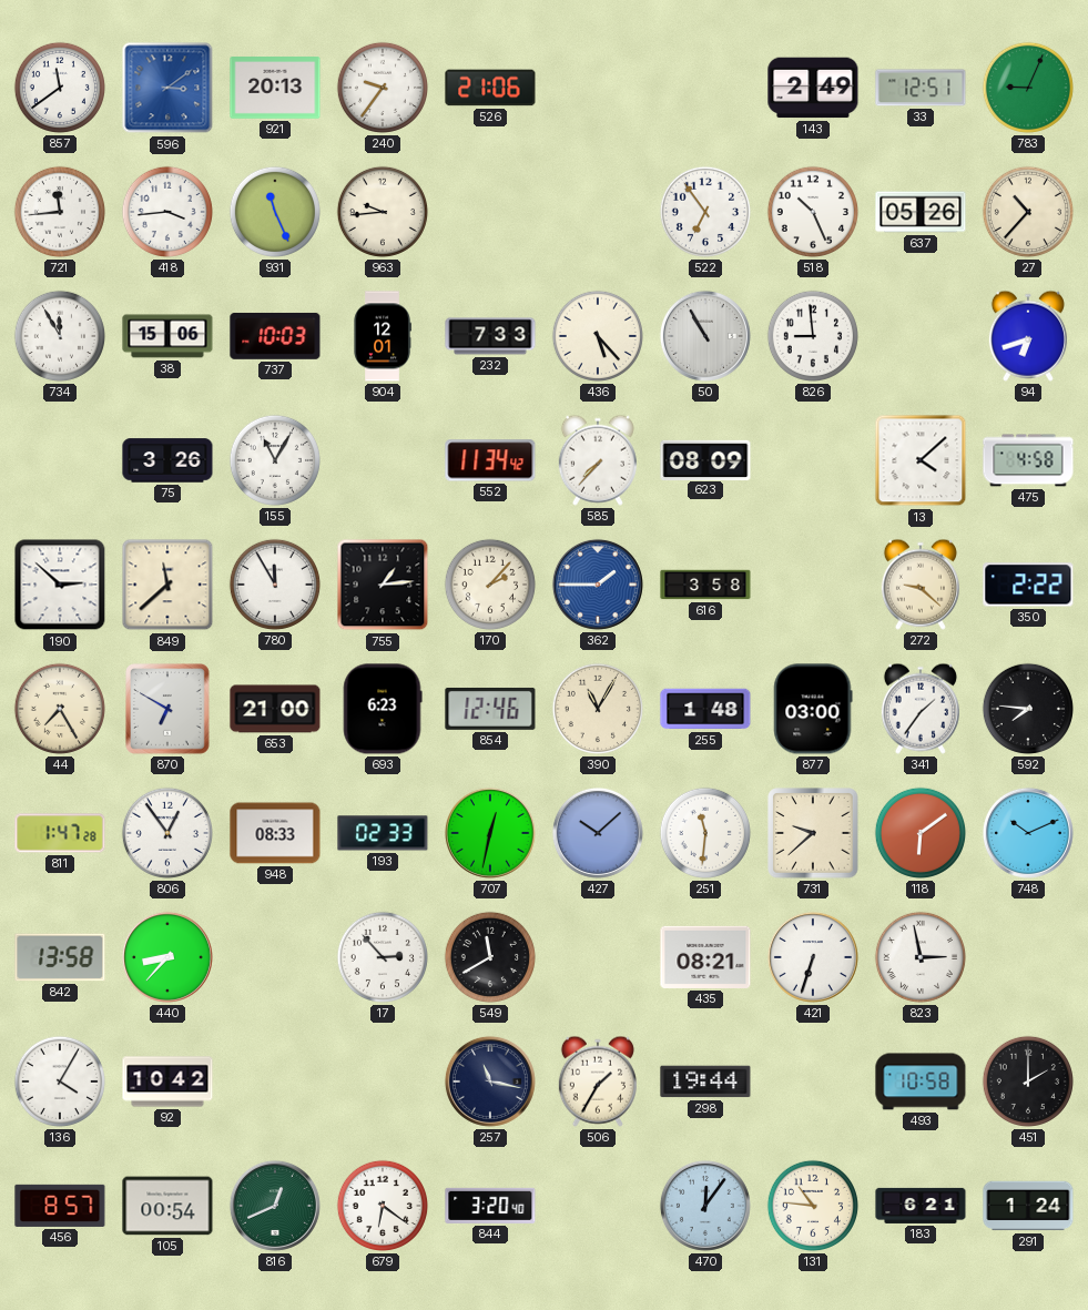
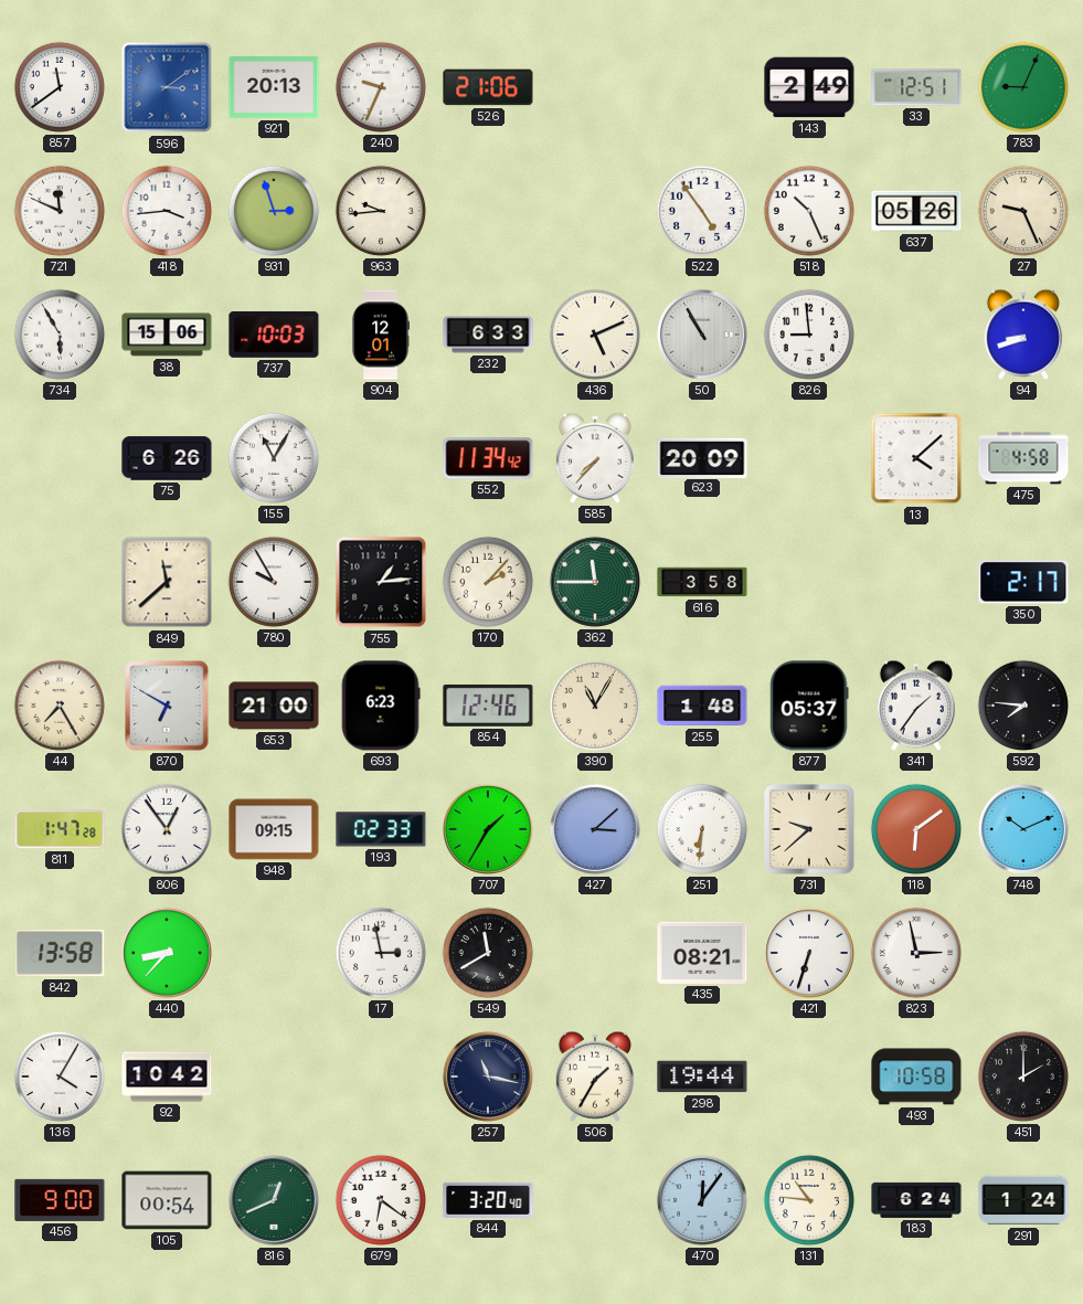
240: 9:36 -> 9:34 (381, 87)
721: 11:44 -> 11:49 (60, 211)
931: 11:26 -> 2:57 (274, 211)
522: 6:54 -> 4:54 (702, 211)
27: 10:37 -> 9:26 (1023, 211)
734: 11:55 -> 5:55 (60, 335)
232: 7:33 -> 6:33 (488, 335)
436: 5:23 -> 5:11 (595, 335)
94: 6:42 -> 8:42 (1023, 335)
75: 3:26 -> 6:26 (167, 458)
623: 08:09 -> 20:09 (702, 457)
190: 2:52 -> none (60, 585)
780: 11:55 -> 9:55 (274, 582)
362: 1:45 -> 11:45 (595, 582)
362 dial: blue -> green (595, 582)
272: 9:22 -> none (921, 585)
350: 2:22 -> 2:17 (1023, 582)
877: 03:00 -> 05:37 (809, 706)
948: 08:33 -> 09:15 (274, 829)
707: 12:32 -> 1:35 (488, 829)
427: 10:08 -> 3:08 (595, 829)
251: 11:31 -> 6:31 (702, 829)
17: 2:53 -> 2:58 (381, 953)
456: 8:57 -> 9:00 (60, 1200)
183: 6:21 -> 6:24 (916, 1200)
